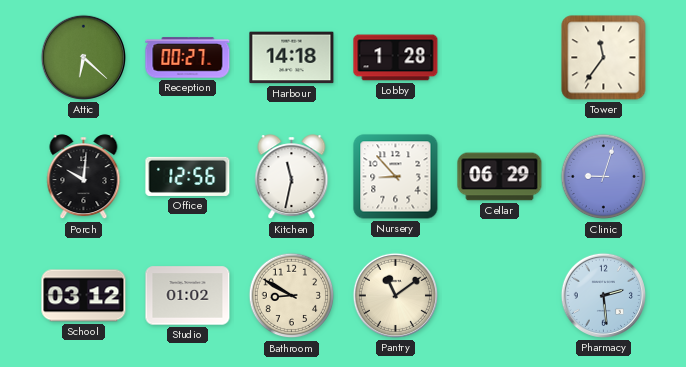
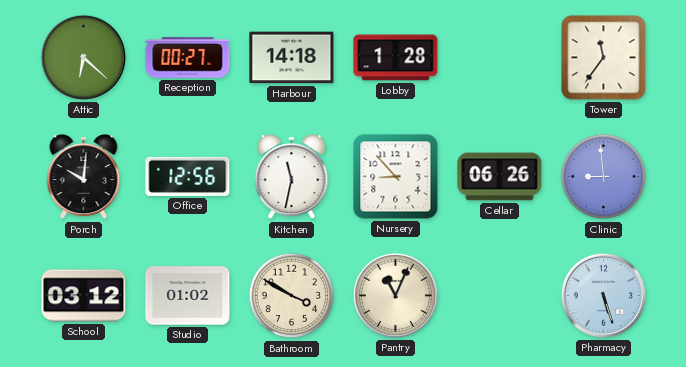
Cellar: 06:29 -> 06:26 (500, 177)
Clinic: 9:03 -> 8:59 (604, 177)
Bathroom: 8:50 -> 3:50 (292, 296)
Pantry: 11:09 -> 11:04 (395, 295)
Pharmacy: 2:29 -> 5:27 (603, 295)
